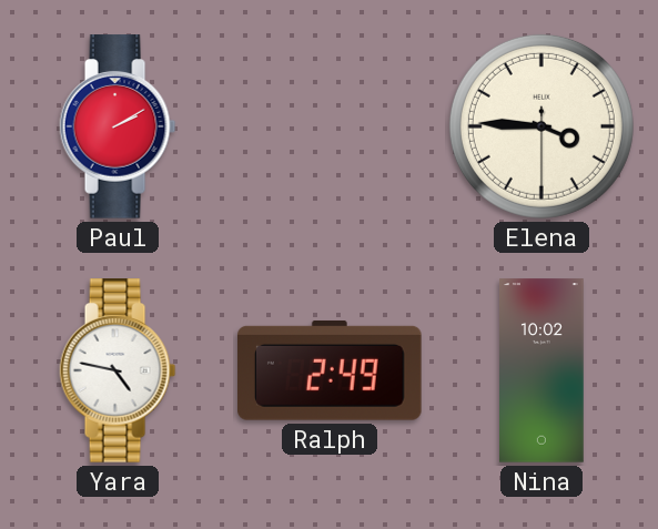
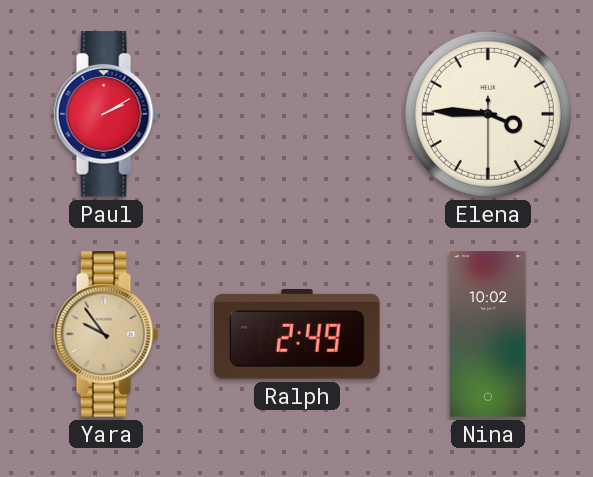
Yara: 4:47 -> 9:54 (106, 334)
Yara dial: white -> champagne (106, 334)
